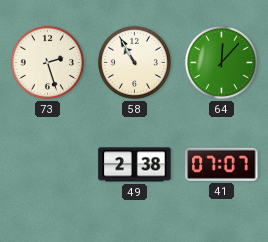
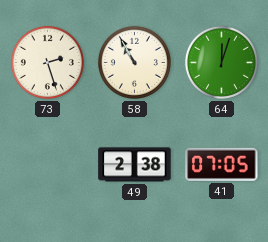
64: 12:07 -> 12:03 (221, 62)
41: 07:07 -> 07:05 (222, 164)
